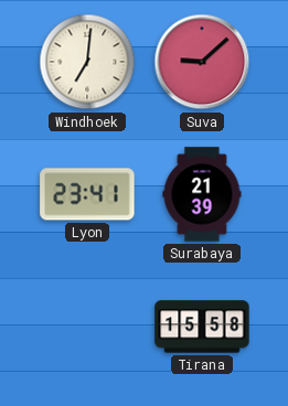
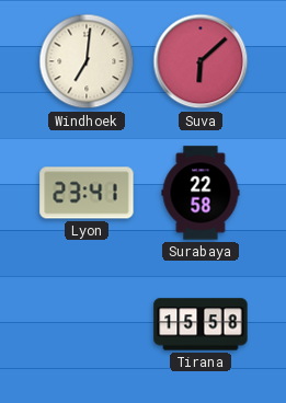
Suva: 9:08 -> 6:08 (201, 61)
Surabaya: 21:39 -> 22:58 (201, 193)
